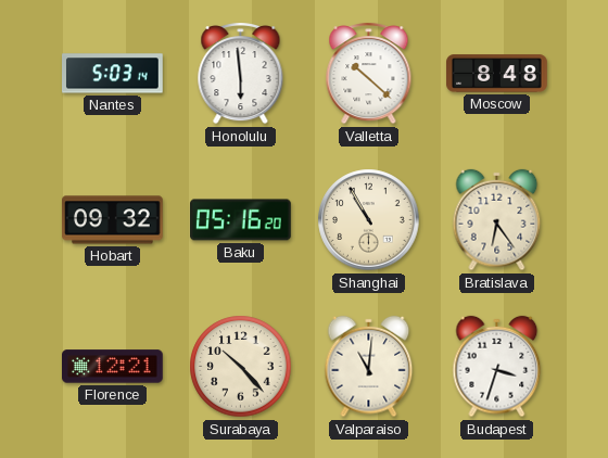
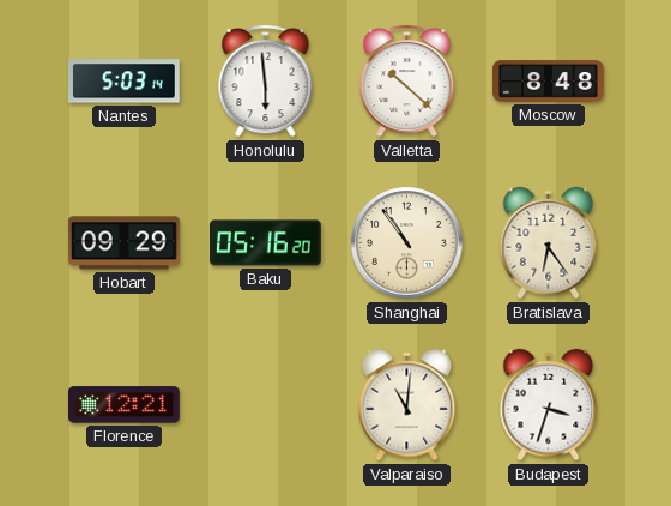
Hobart: 09:32 -> 09:29 (125, 243)
Shanghai: 10:55 -> 10:54 (407, 243)
Surabaya: 10:23 -> none (241, 367)
